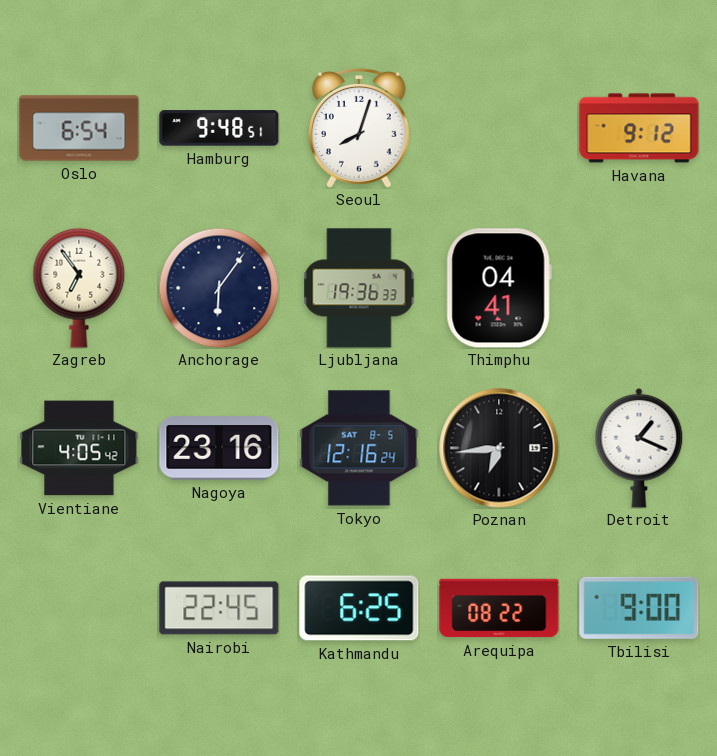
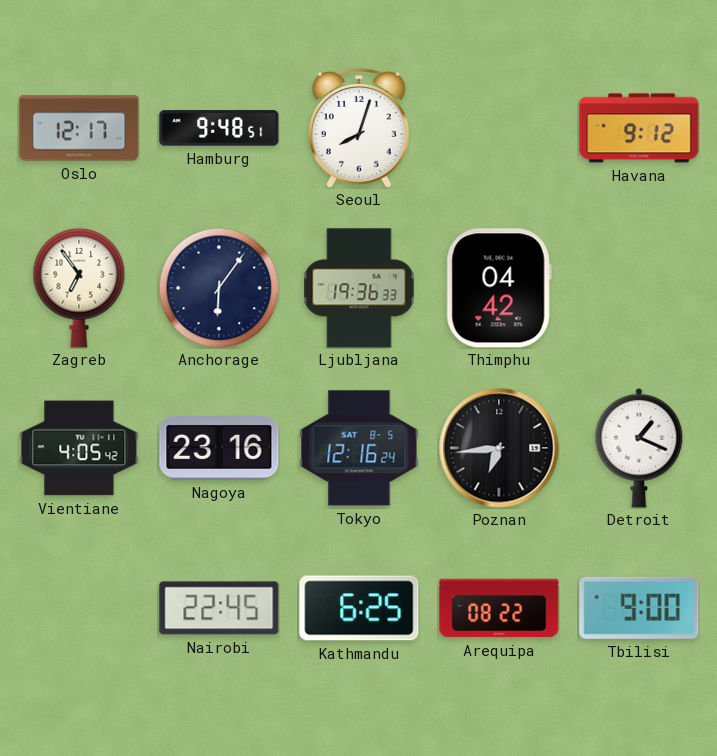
Oslo: 6:54 -> 12:17 (79, 128)
Thimphu: 04:41 -> 04:42 (499, 288)
